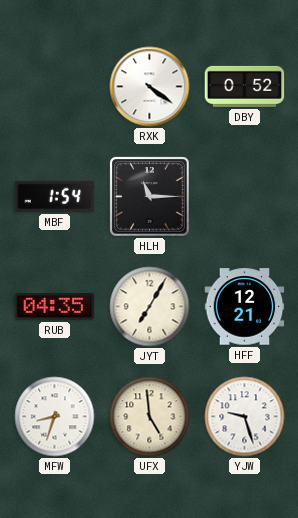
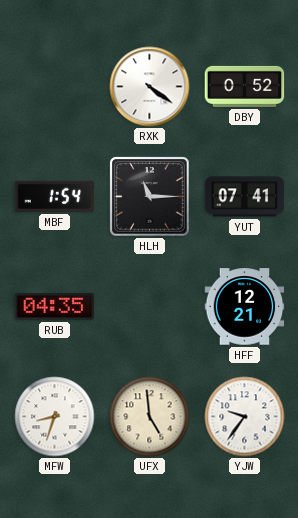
YUT: none -> 07:41 (245, 197)
JYT: 7:05 -> none (150, 307)
YJW: 9:27 -> 9:36 (245, 417)
